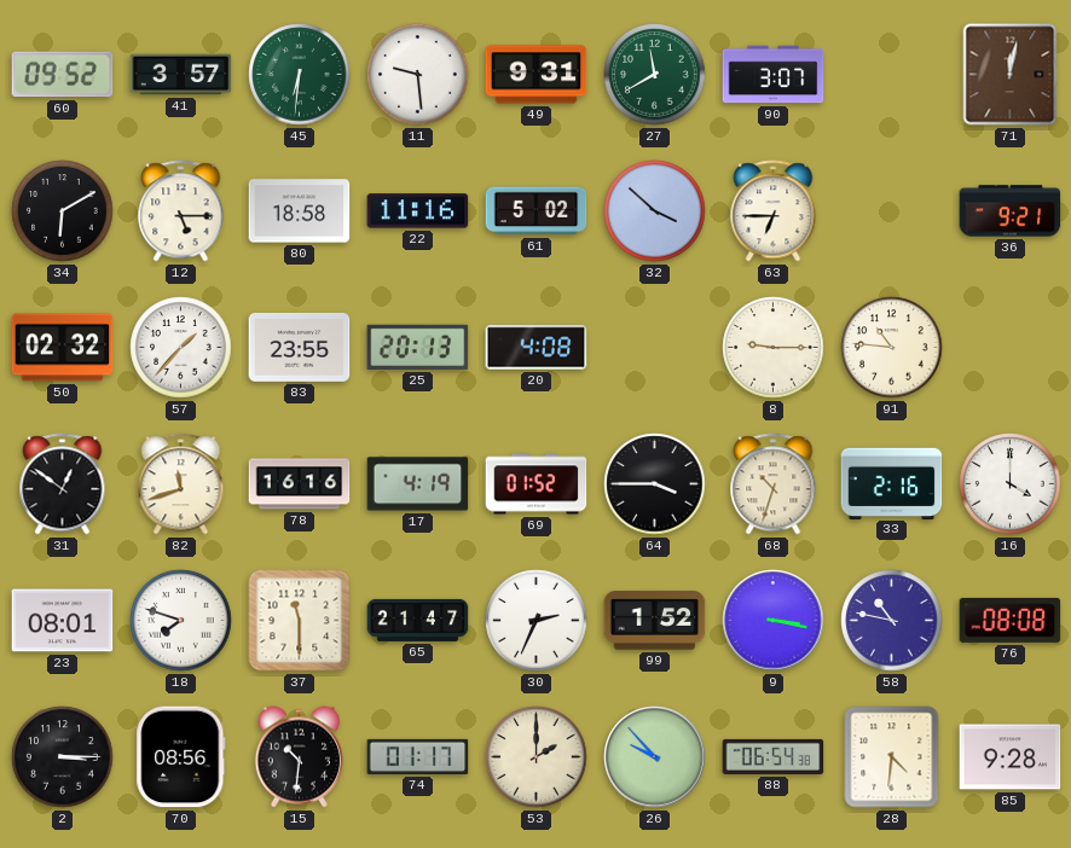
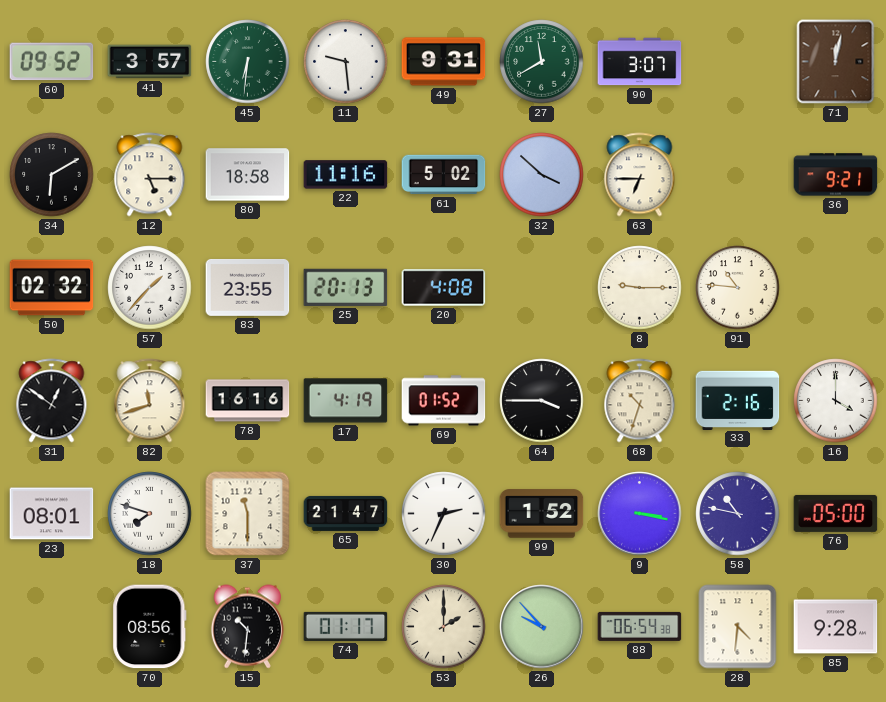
76: 08:08 -> 05:00 (836, 513)
2: 3:15 -> none (63, 757)
